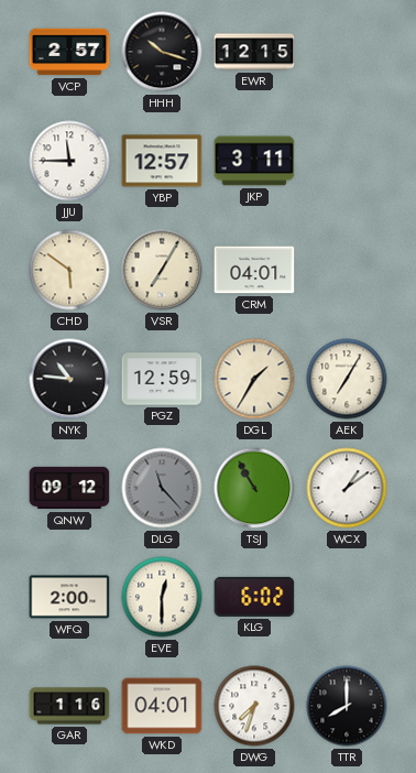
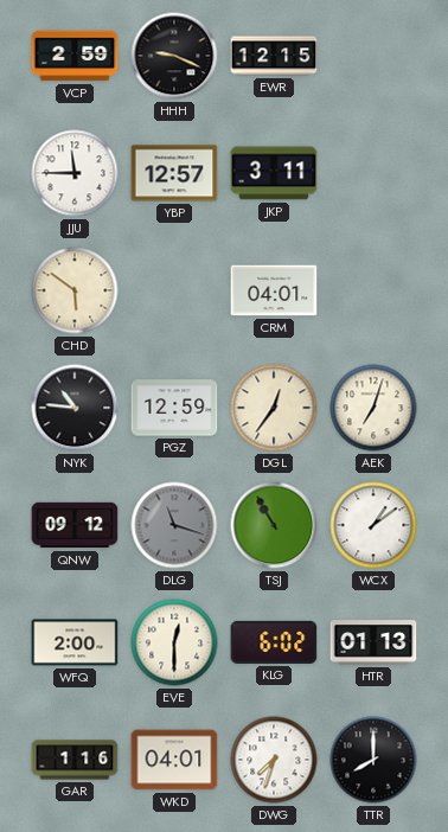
VCP: 2:57 -> 2:59 (75, 56)
HHH: 10:18 -> 9:19 (174, 56)
VSR: 7:05 -> none (162, 270)
DGL: 1:35 -> 12:36 (274, 408)
AEK: 7:05 -> 7:03 (373, 408)
DLG: 11:23 -> 11:18 (174, 525)
HTR: none -> 01:13 (373, 642)
